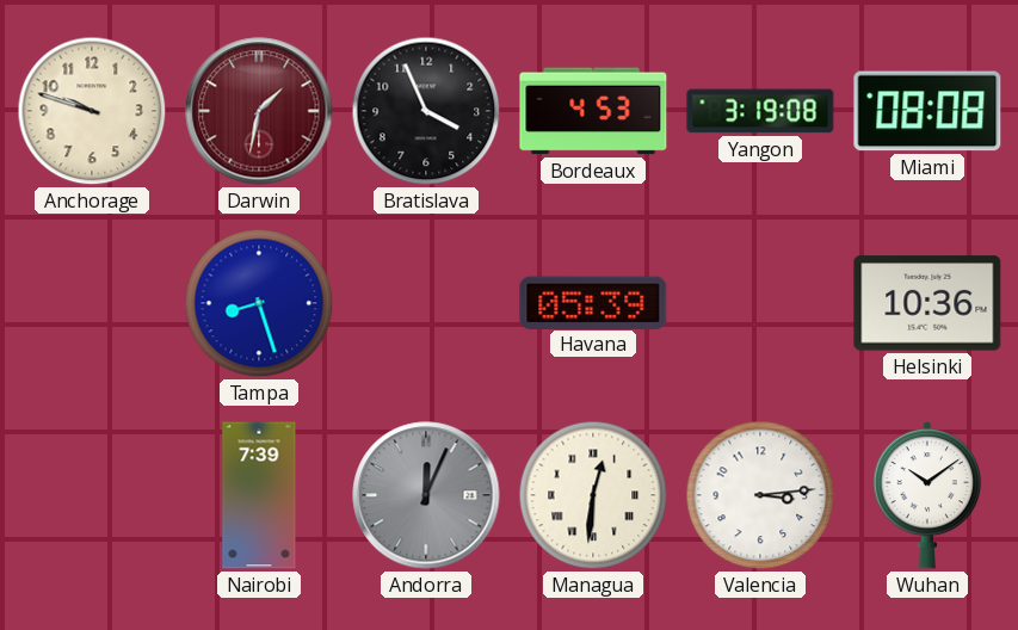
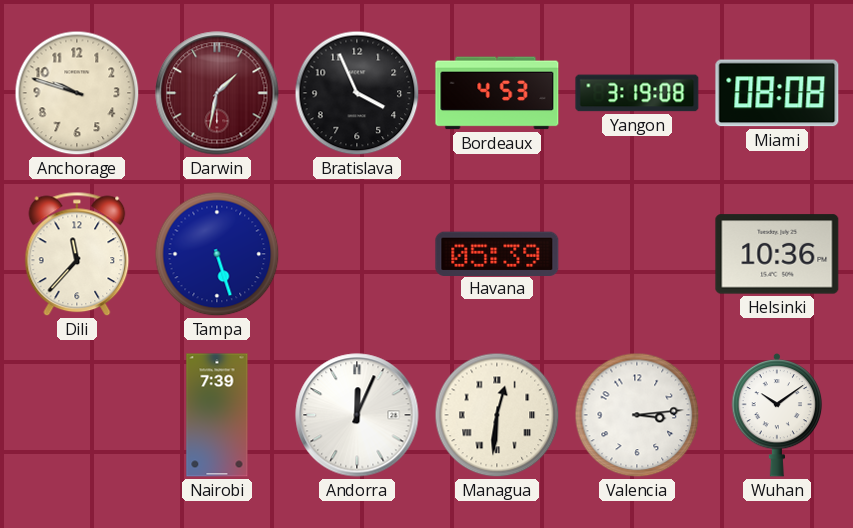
Dili: none -> 11:37 (77, 254)
Tampa: 8:27 -> 5:27 (217, 254)
Andorra dial: grey -> white (357, 415)
